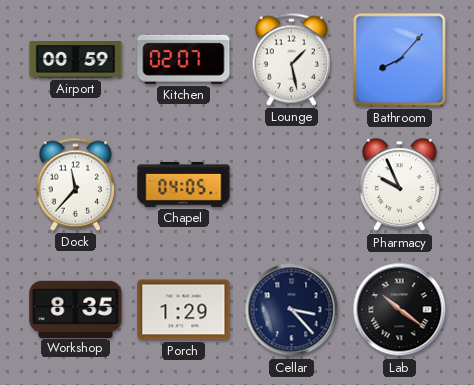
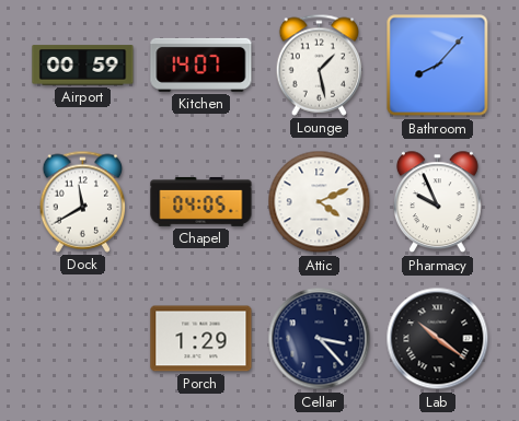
Kitchen: 02:07 -> 14:07 (201, 65)
Dock: 11:37 -> 11:40 (83, 201)
Attic: none -> 4:11 (320, 202)
Workshop: 8:35 -> none (76, 309)
